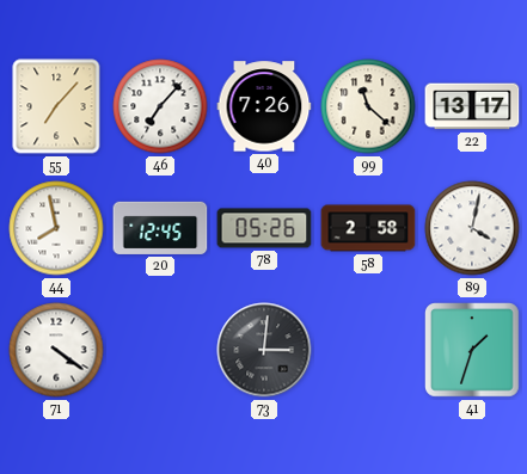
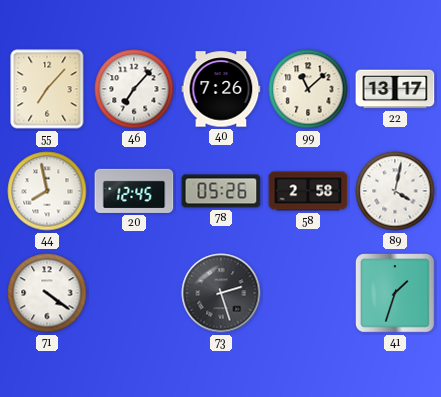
99: 11:22 -> 11:08 (308, 89)
73: 3:01 -> 2:27 (221, 293)
